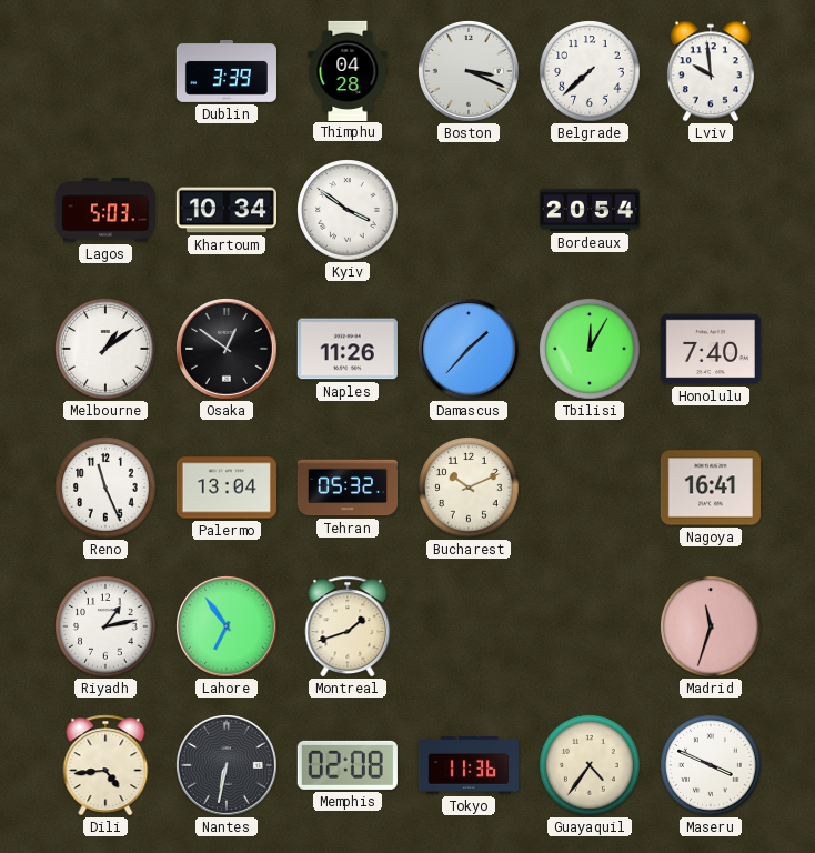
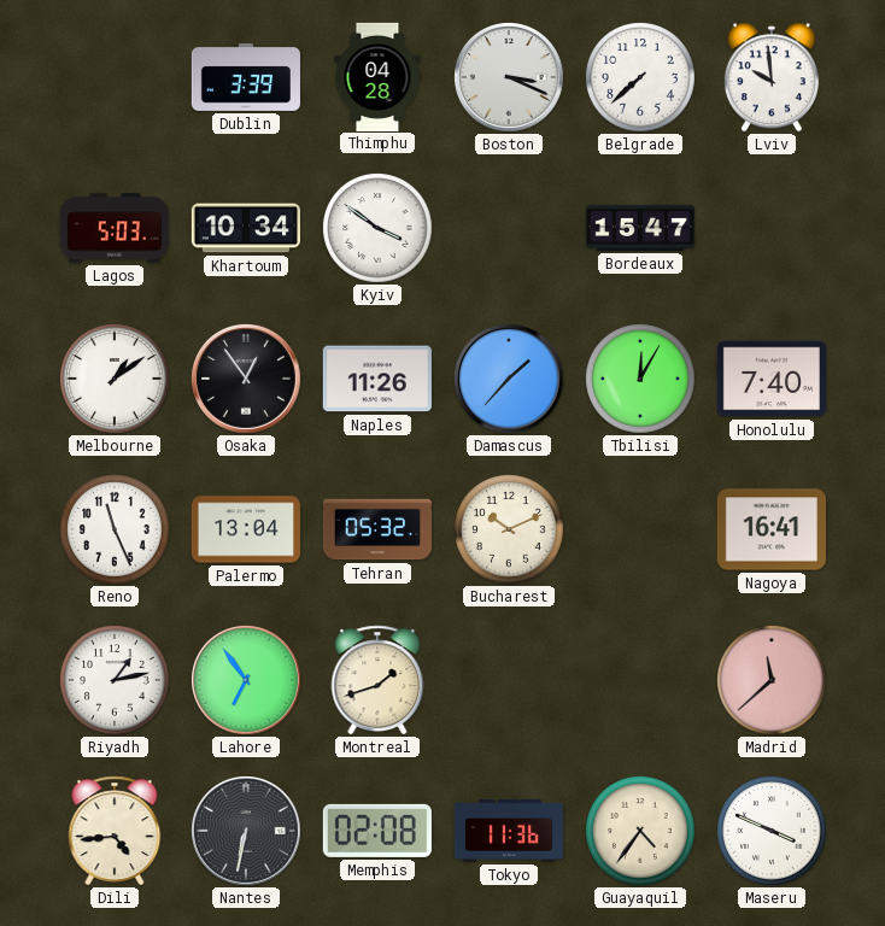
Bordeaux: 20:54 -> 15:47 (640, 228)
Osaka: 12:51 -> 12:54 (246, 379)
Madrid: 11:33 -> 11:38 (772, 680)
